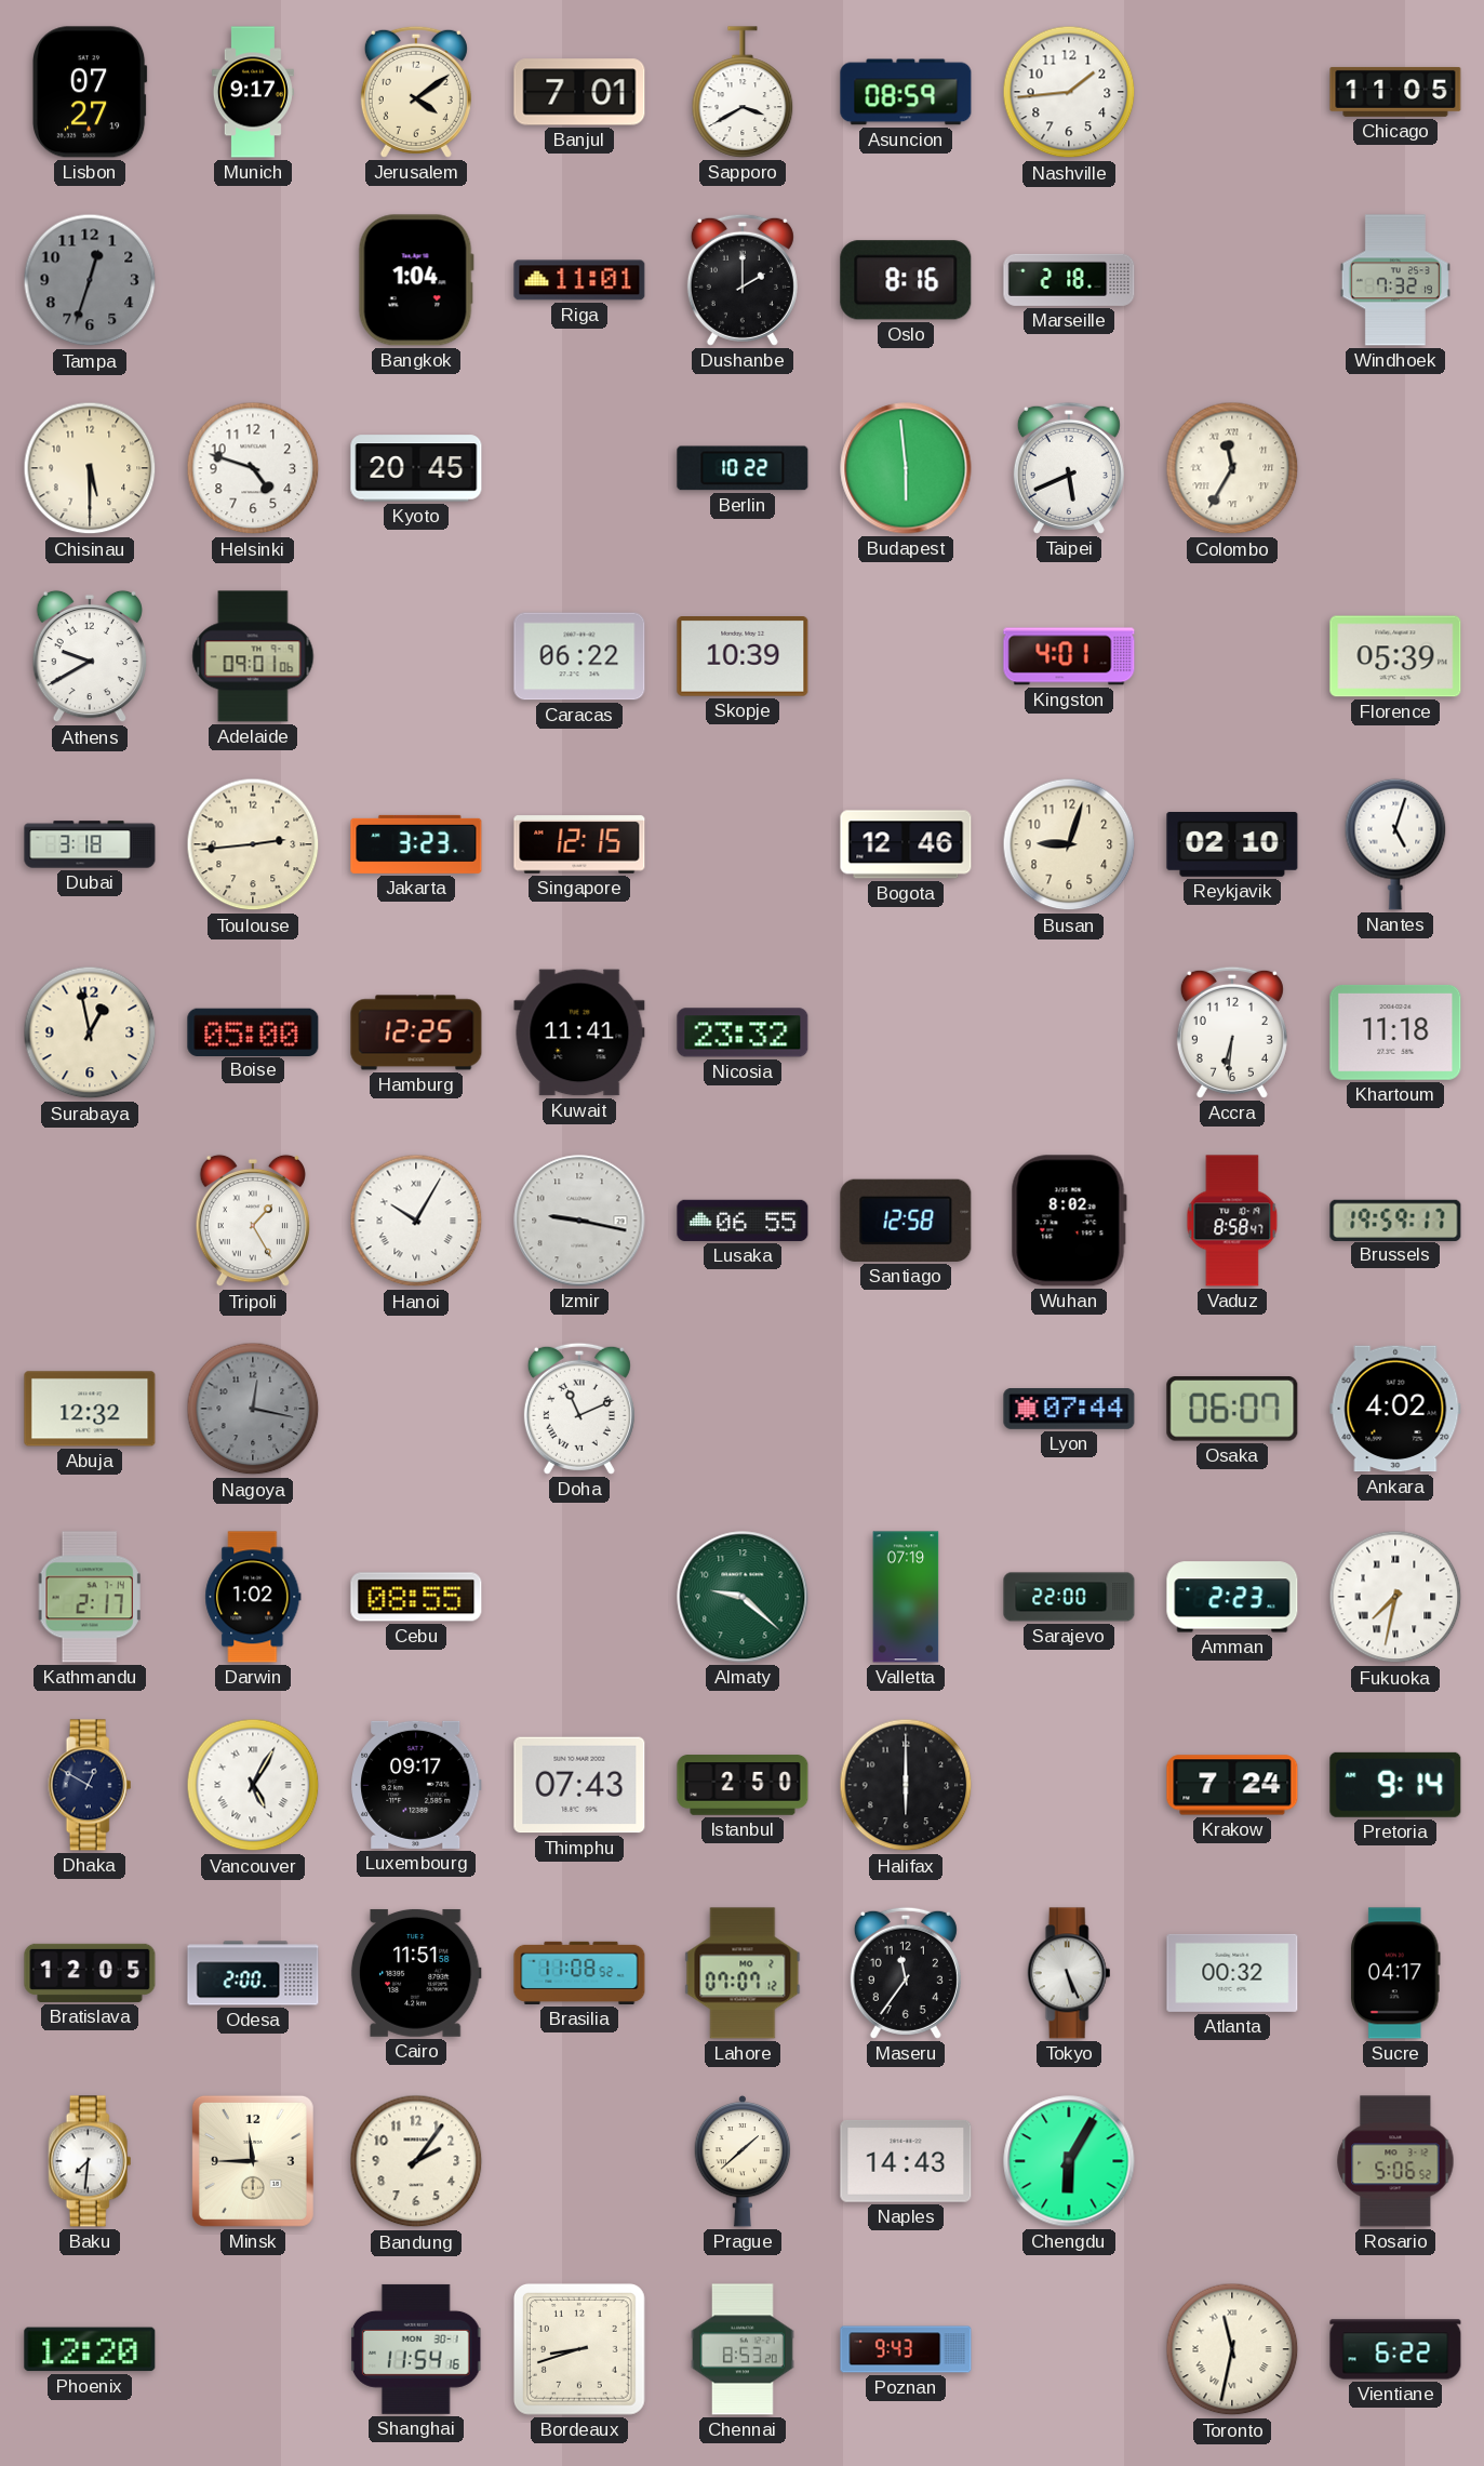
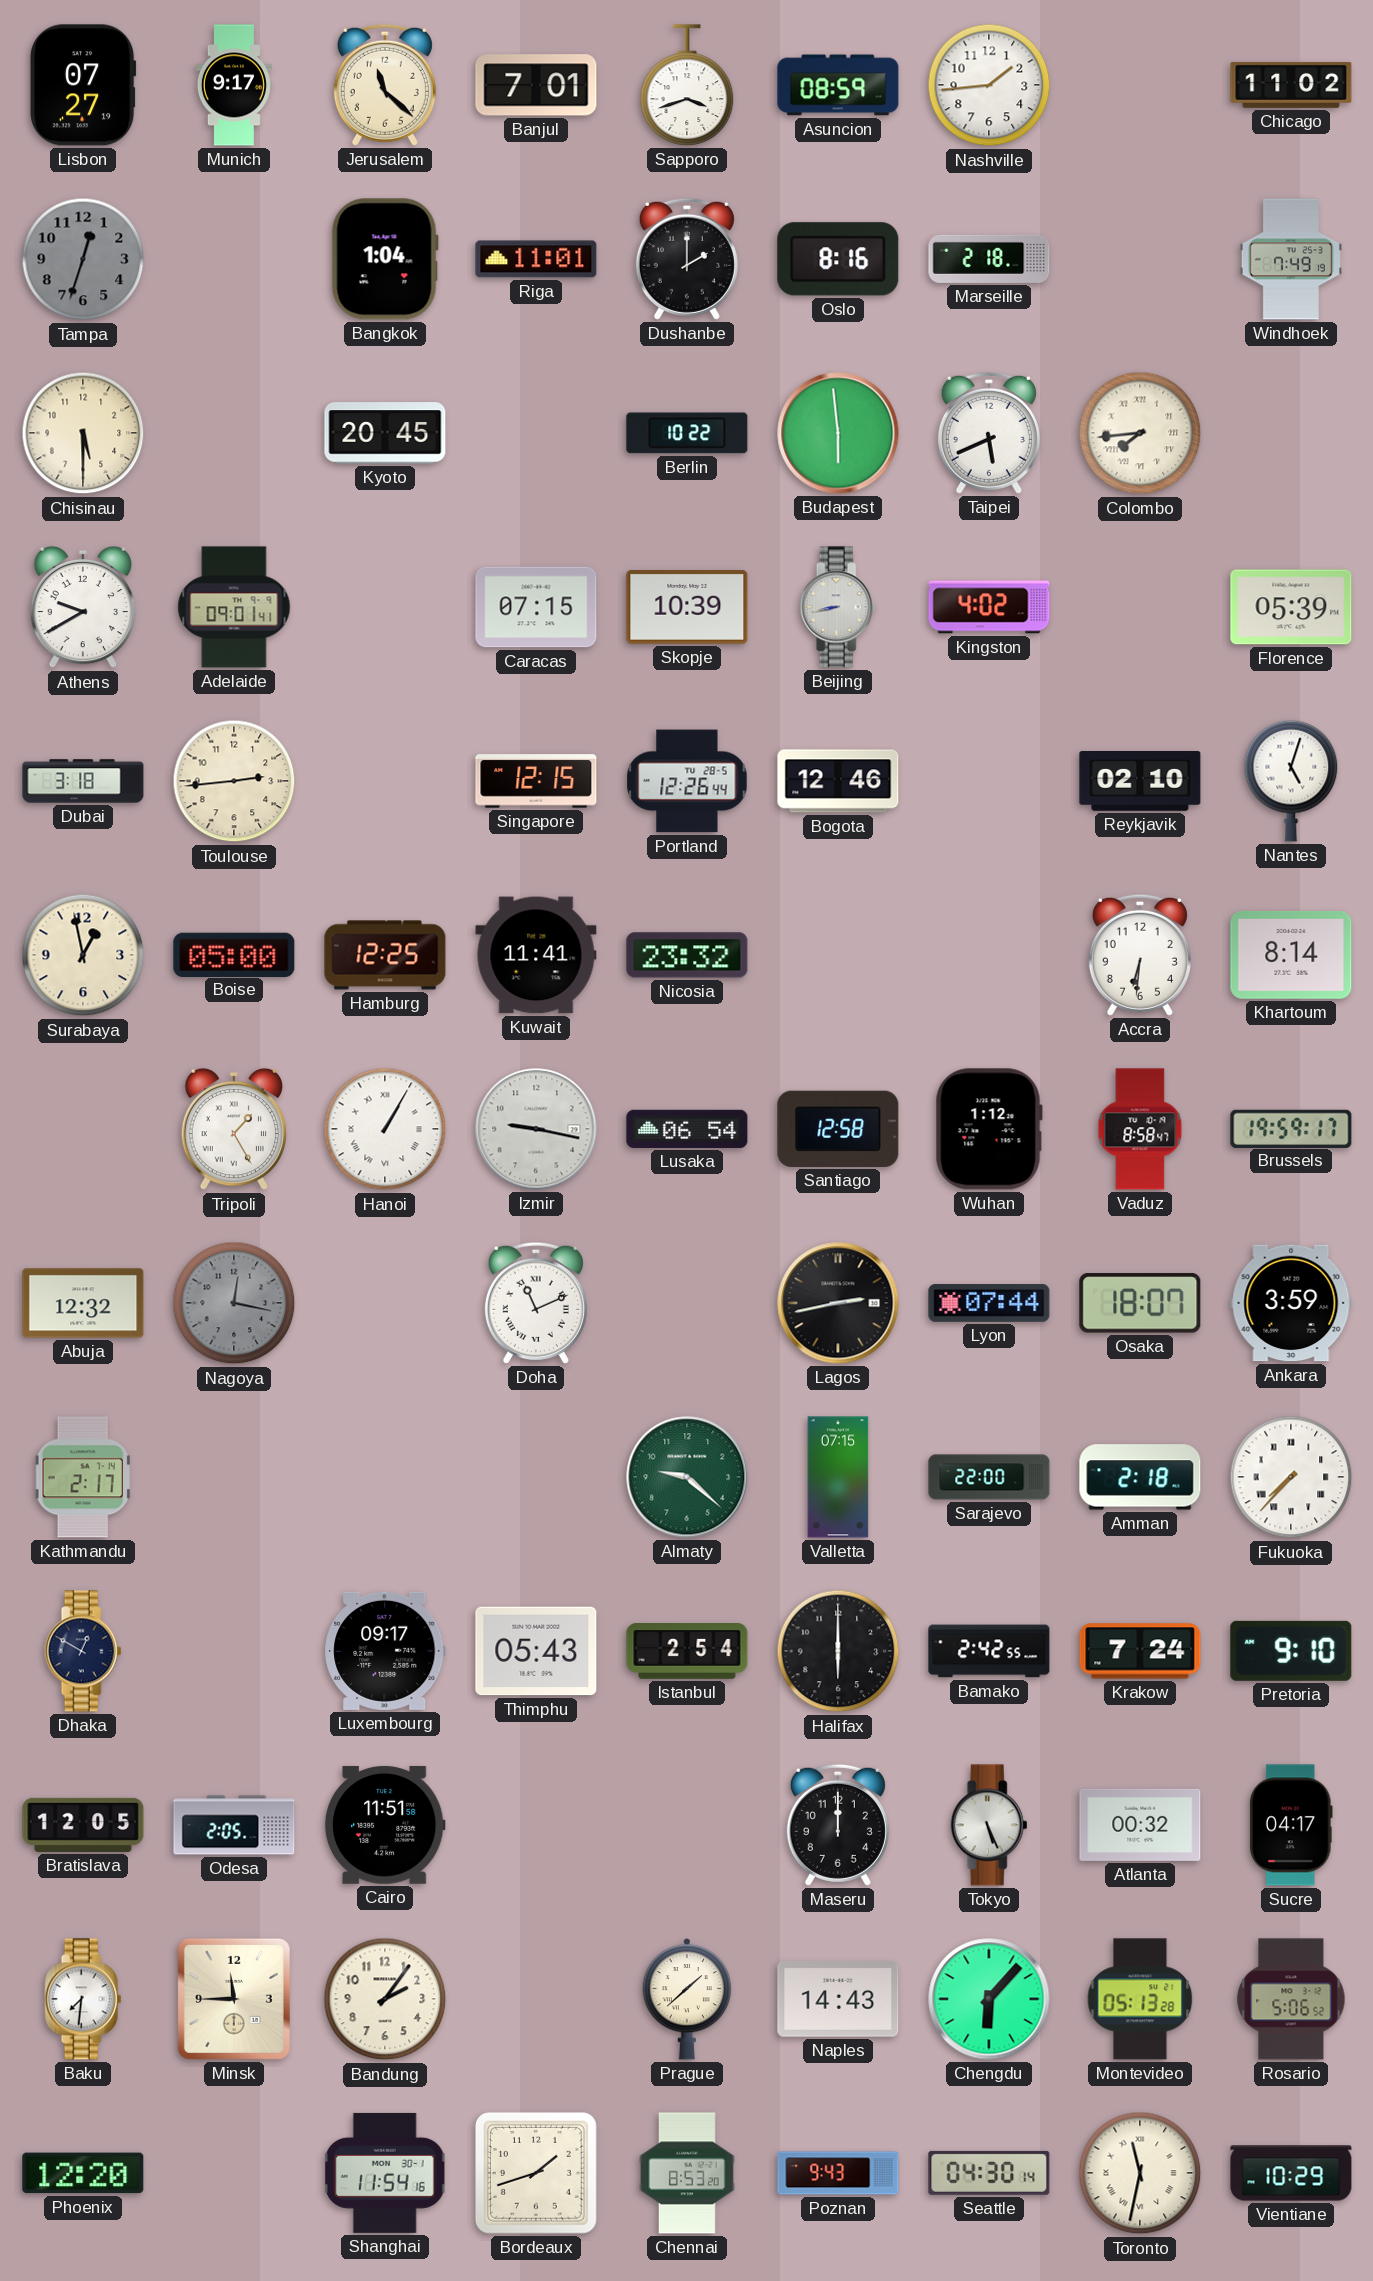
Jerusalem: 4:09 -> 11:22 (385, 85)
Sapporo: 3:40 -> 3:42 (687, 85)
Chicago: 11:05 -> 11:02 (1291, 85)
Windhoek: 7:32 -> 7:49 (1291, 259)
Helsinki: 4:48 -> none (253, 468)
Colombo: 11:35 -> 7:44 (1140, 433)
Adelaide: 09:01:06 -> 09:01:41 (234, 607)
Caracas: 06:22 -> 07:15 (536, 607)
Beijing: none -> 8:43 (838, 607)
Kingston: 4:01 -> 4:02 (989, 607)
Jakarta: 3:23 -> none (416, 844)
Portland: none -> 12:26 (687, 781)
Busan: 9:03 -> none (1069, 844)
Khartoum: 11:18 -> 8:14 (1291, 955)
Hanoi: 10:05 -> 1:05 (385, 1129)
Lusaka: 06:55 -> 06:54 (687, 1129)
Wuhan: 8:02 -> 1:12 (989, 1129)
Lagos: none -> 2:43 (838, 1303)
Osaka: 06:07 -> 18:07 (1140, 1303)
Ankara: 4:02 -> 3:59 (1291, 1303)
Darwin: 1:02 -> none (253, 1597)
Cebu: 08:55 -> none (416, 1597)
Valletta: 07:19 -> 07:15 (838, 1477)
Amman: 2:23 -> 2:18 (1140, 1477)
Fukuoka: 7:32 -> 7:37 (1291, 1477)
Vancouver: 5:05 -> none (253, 1785)
Thimphu: 07:43 -> 05:43 (536, 1651)
Istanbul: 2:50 -> 2:54 (687, 1651)
Bamako: none -> 2:42 (989, 1651)
Pretoria: 9:14 -> 9:10 (1291, 1651)
Odesa: 2:00 -> 2:05 (234, 1825)
Brasilia: 11:08 -> none (579, 1973)
Lahore: 07:07 -> none (743, 1973)
Maseru: 11:36 -> 12:00 (838, 1825)
Chengdu: 6:05 -> 6:07 (989, 1999)
Montevideo: none -> 05:13 (1140, 1999)
Bordeaux: 8:42 -> 1:42 (536, 2173)
Seattle: none -> 04:30 (989, 2173)
Vientiane: 6:22 -> 10:29 (1291, 2173)
